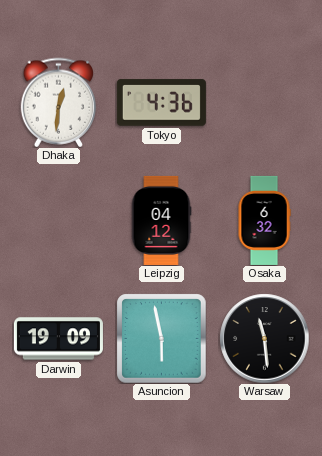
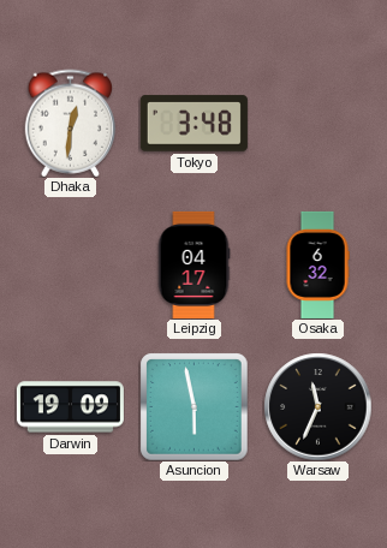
Tokyo: 4:36 -> 3:48 (194, 124)
Leipzig: 04:12 -> 04:17 (194, 264)
Warsaw: 11:29 -> 11:34 (317, 406)
